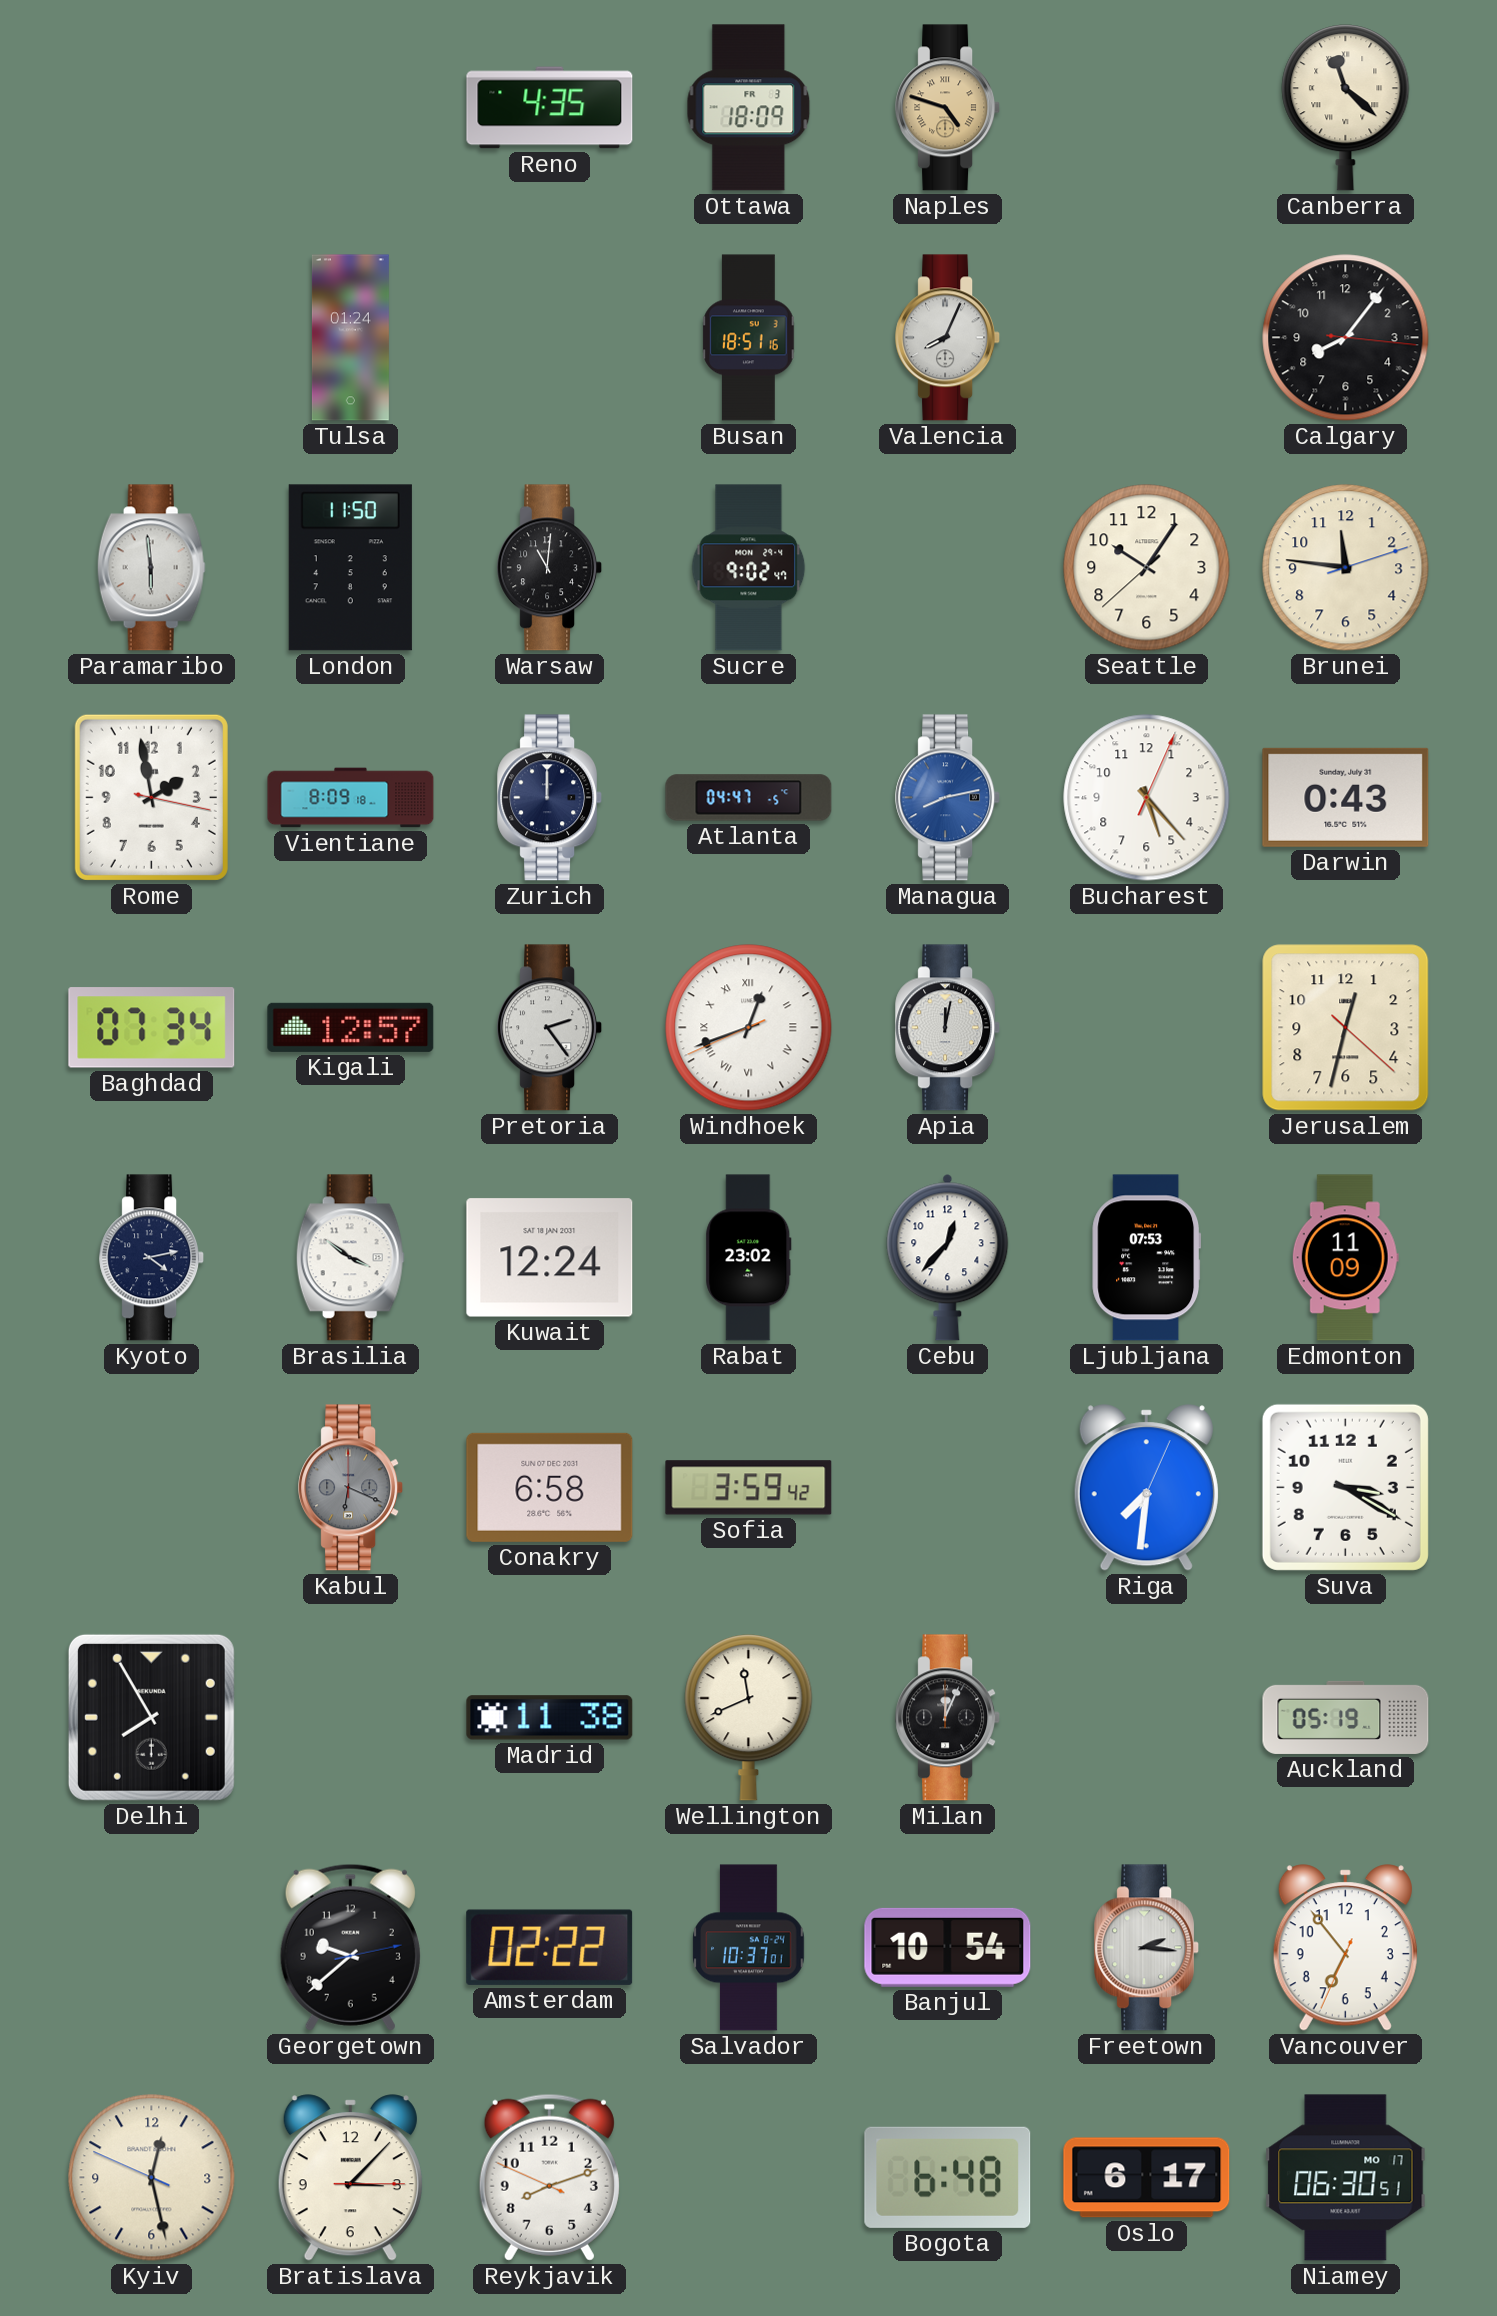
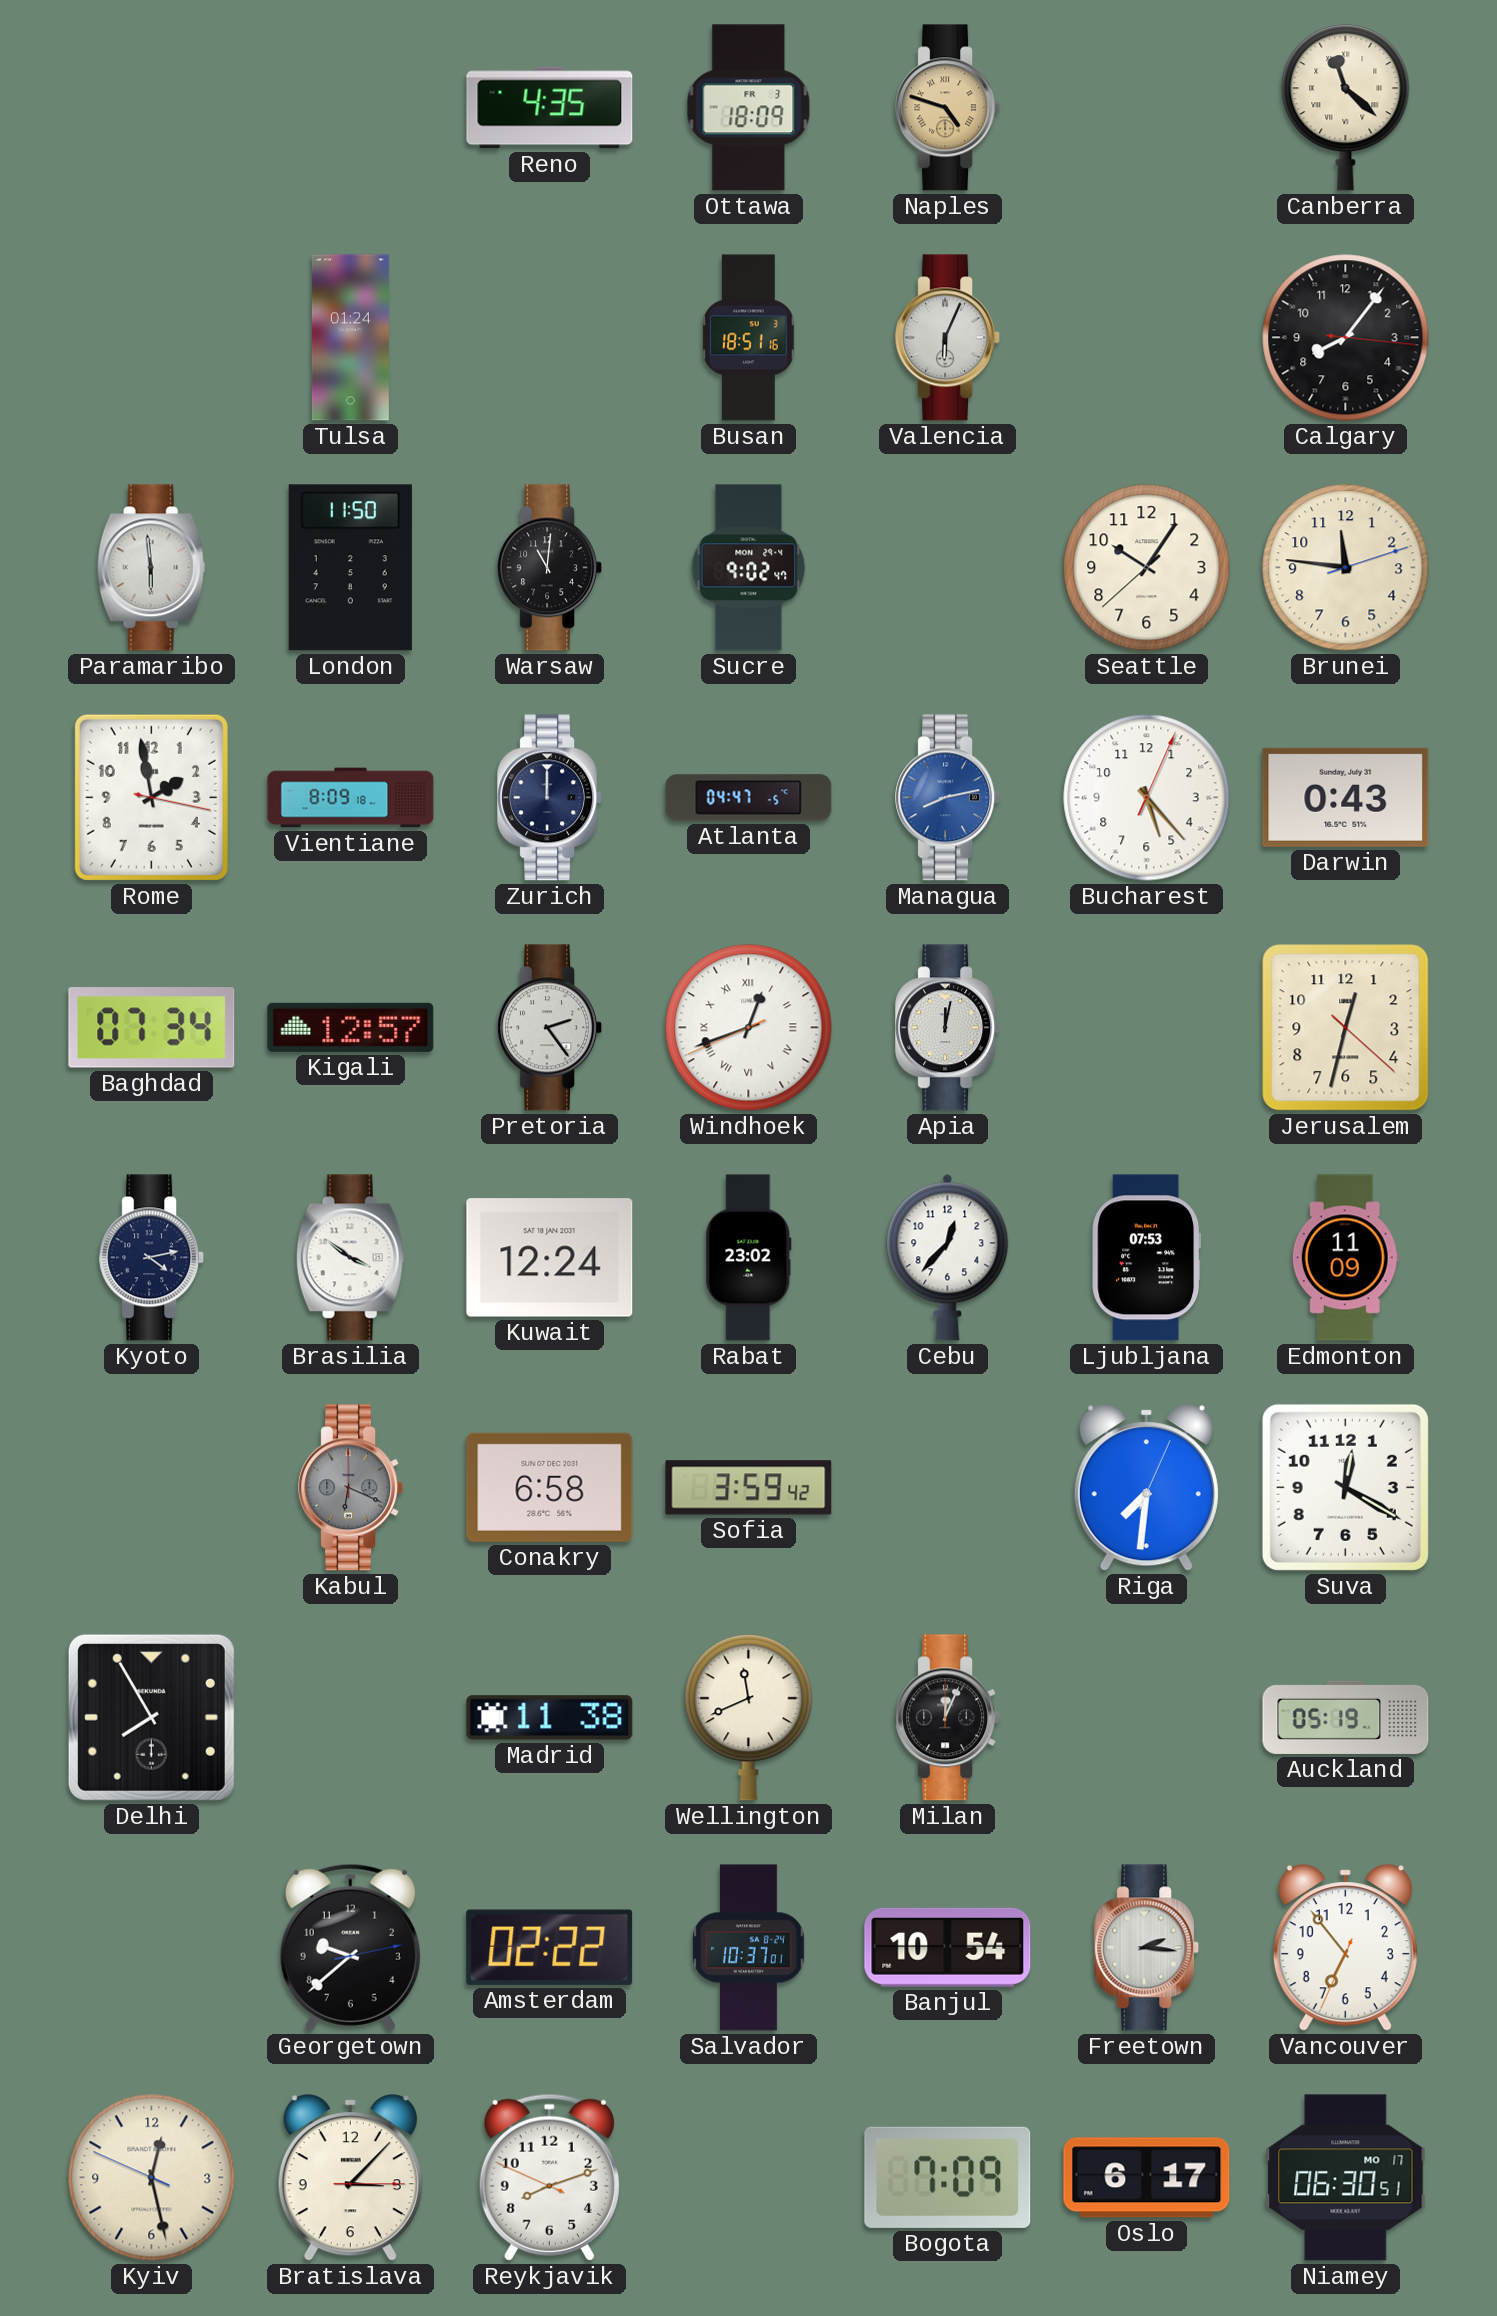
Valencia: 8:04 -> 6:04 (948, 338)
Suva: 3:20 -> 12:20 (1345, 1487)
Bogota: 6:48 -> 7:09 (948, 2177)
